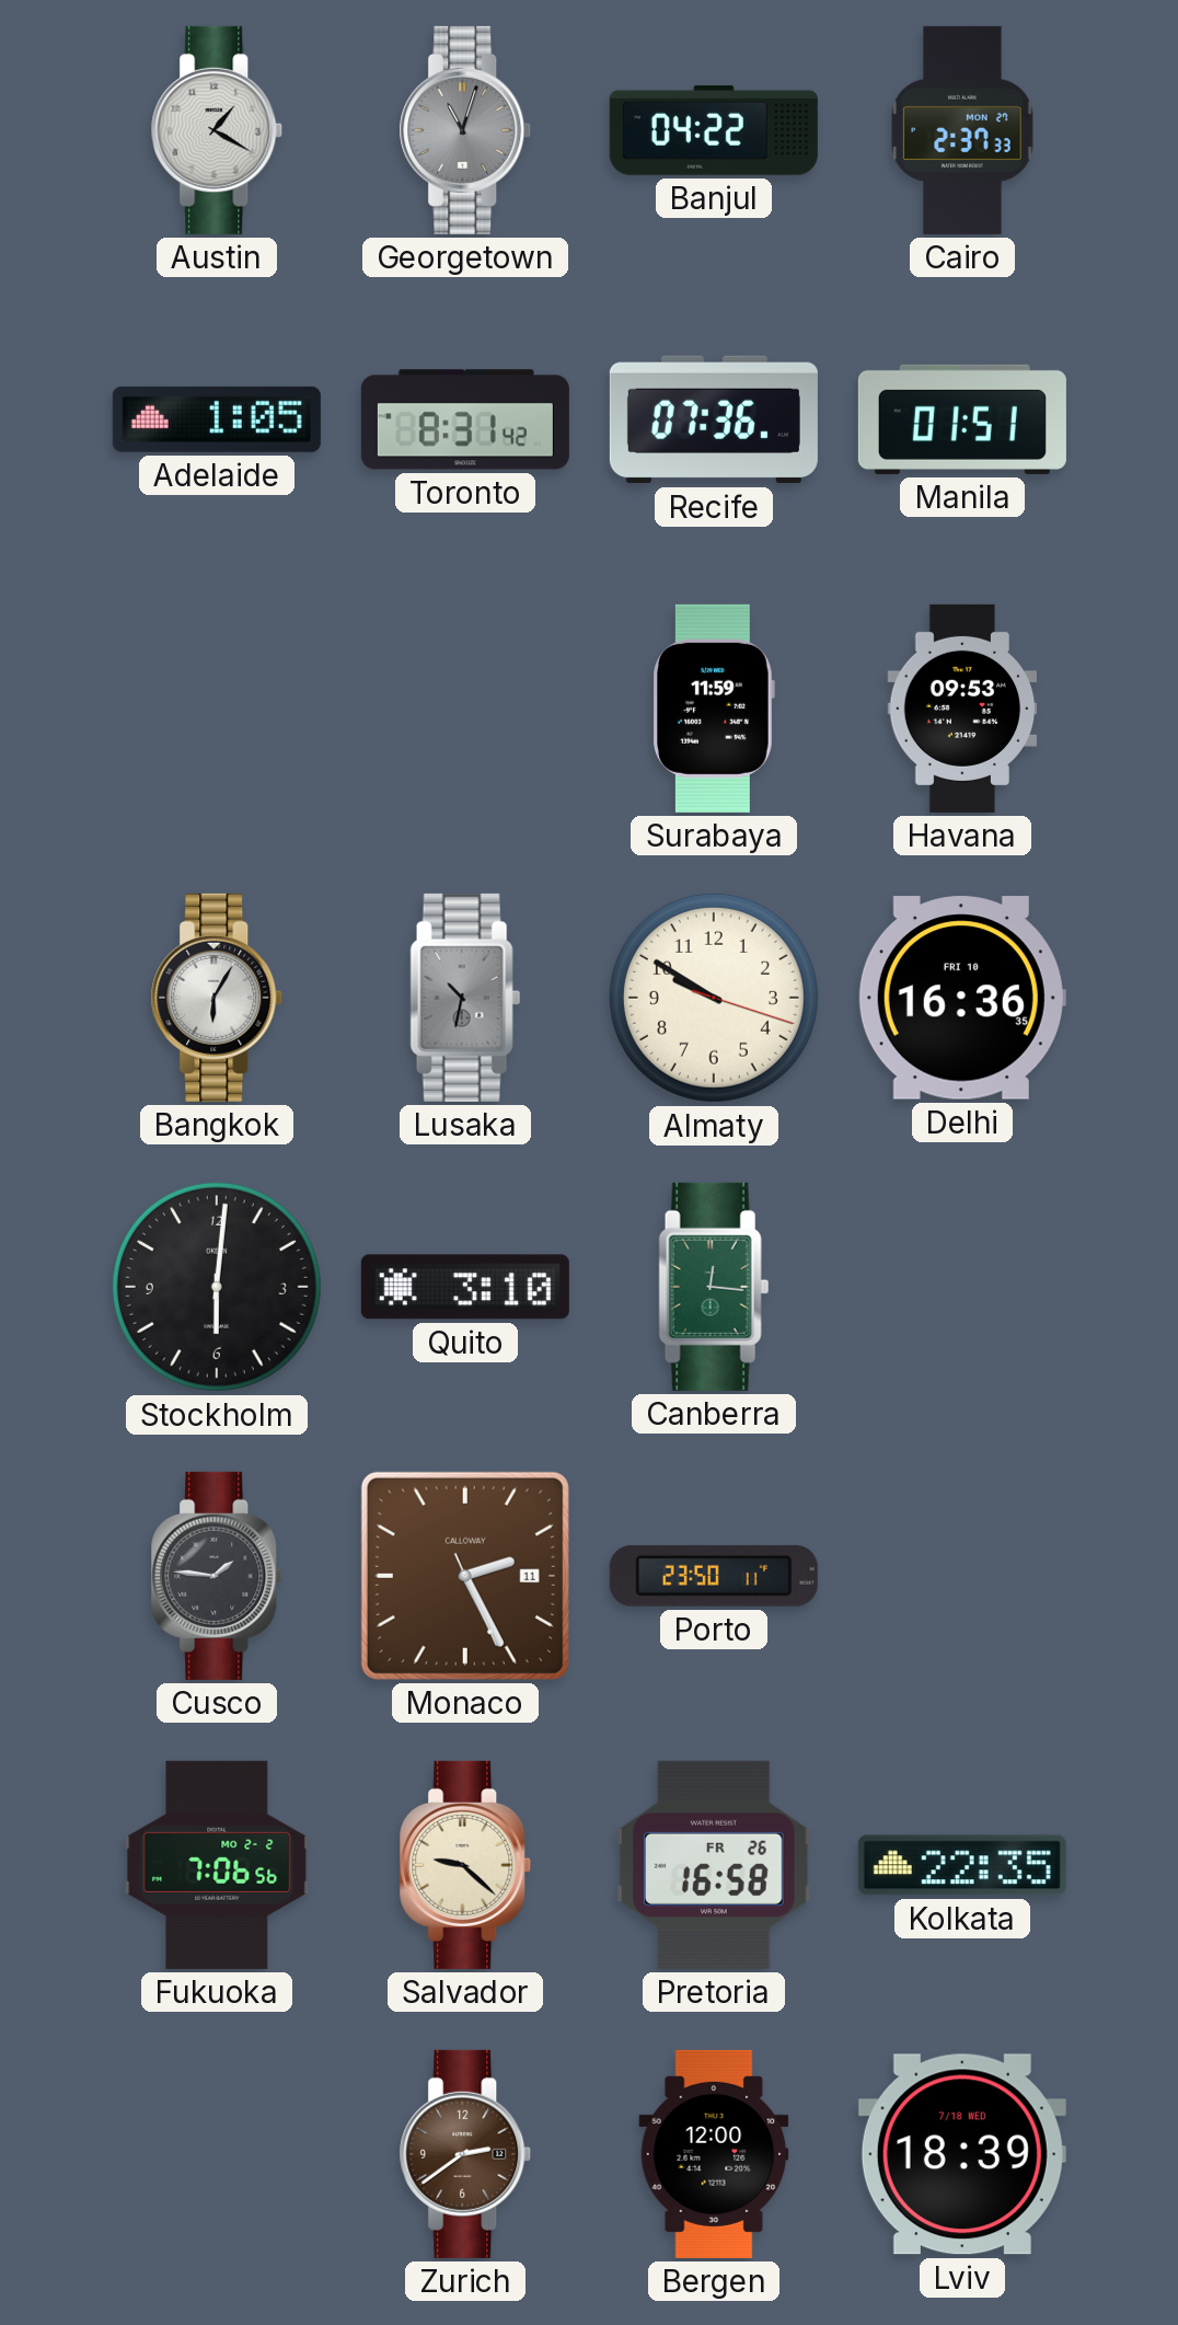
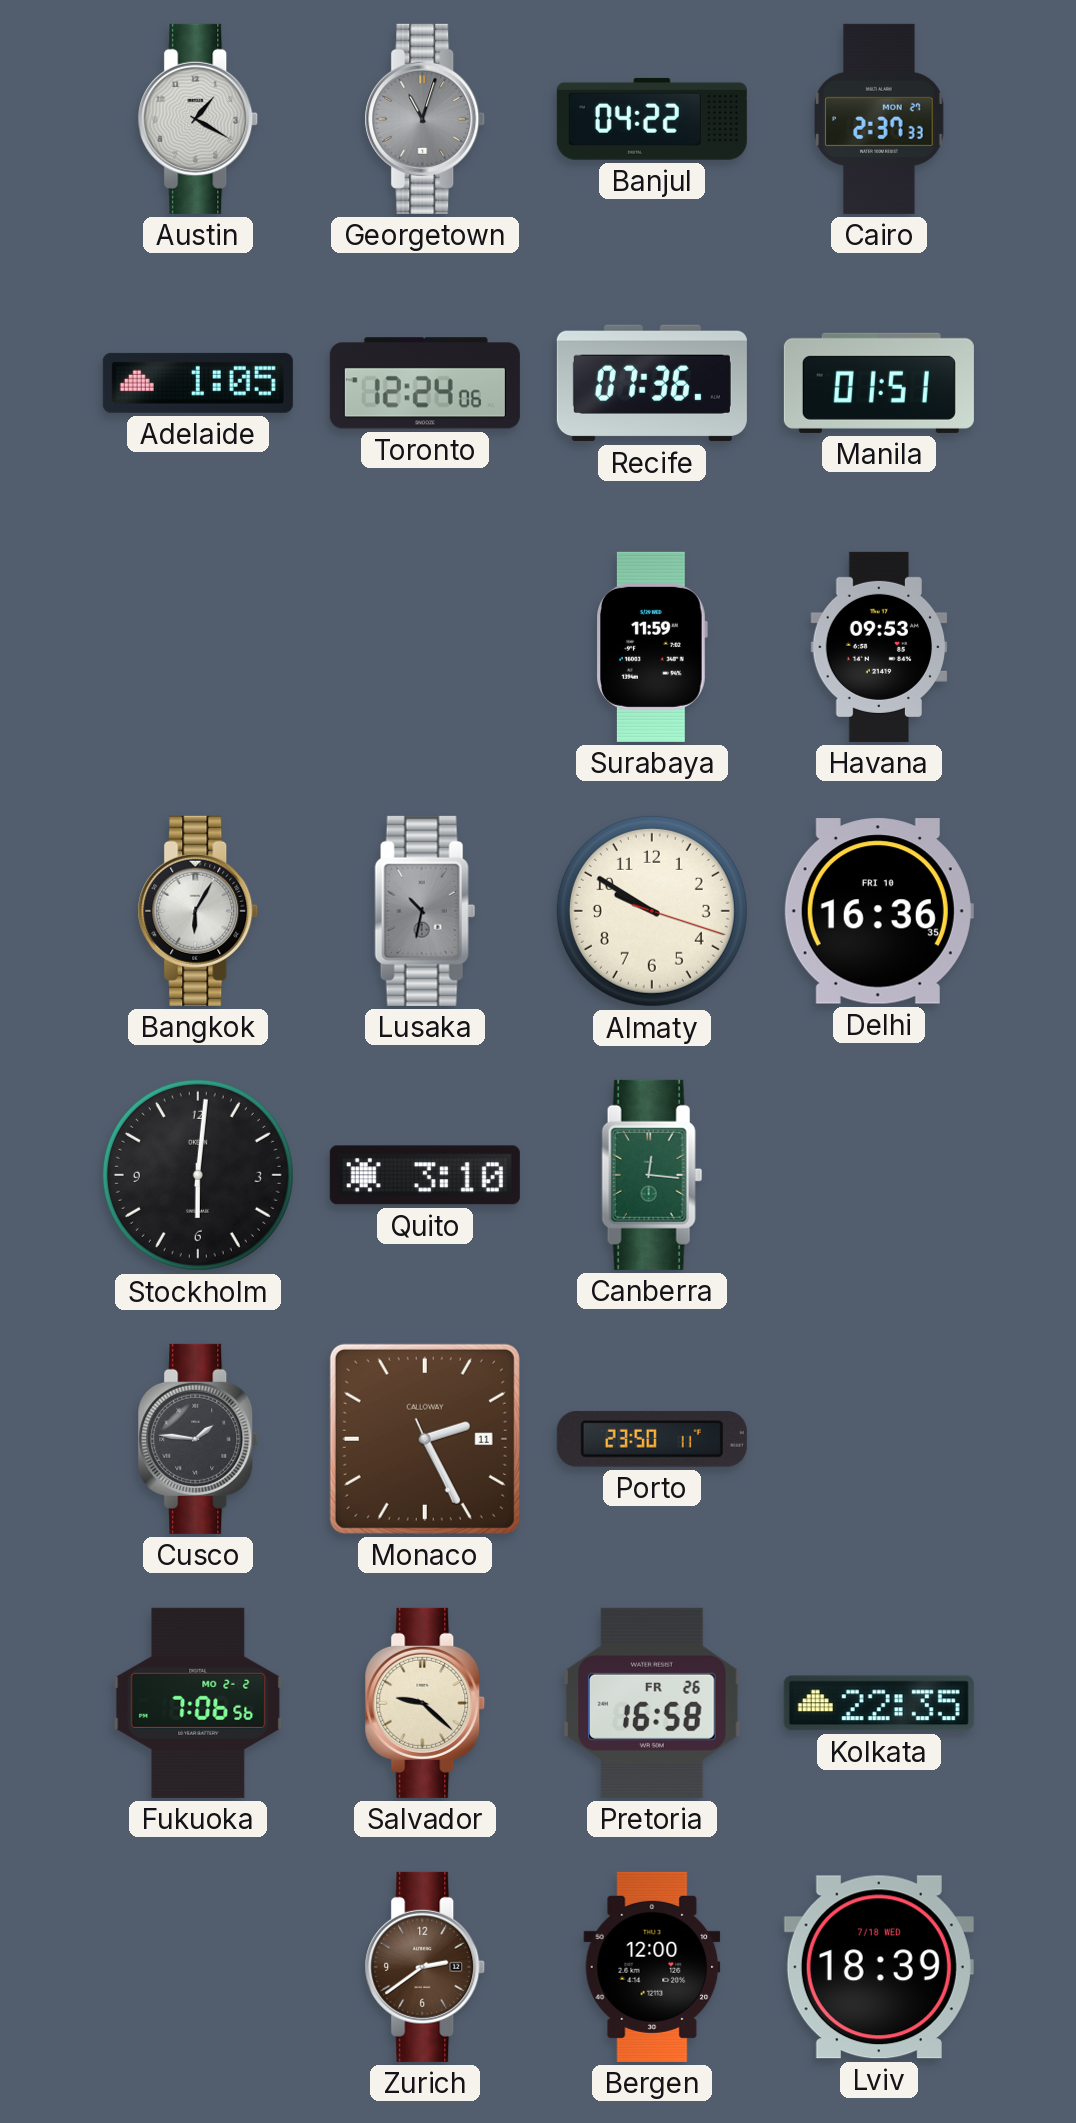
Toronto: 8:31 -> 12:24 (425, 383)
